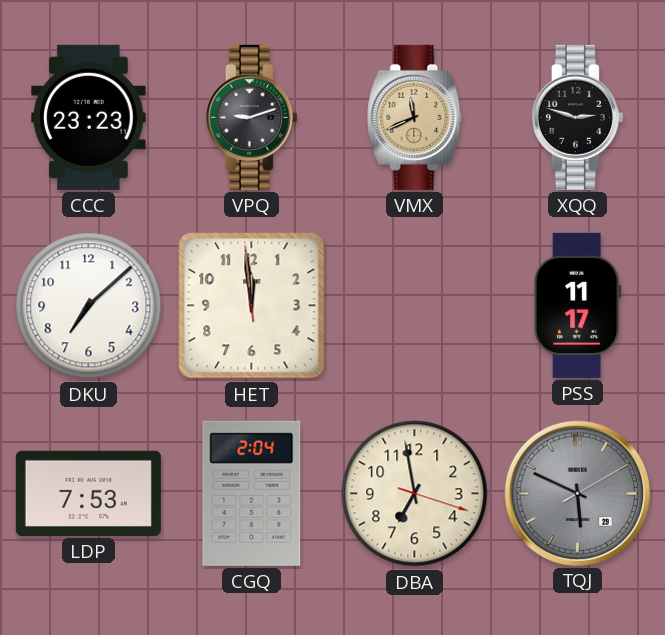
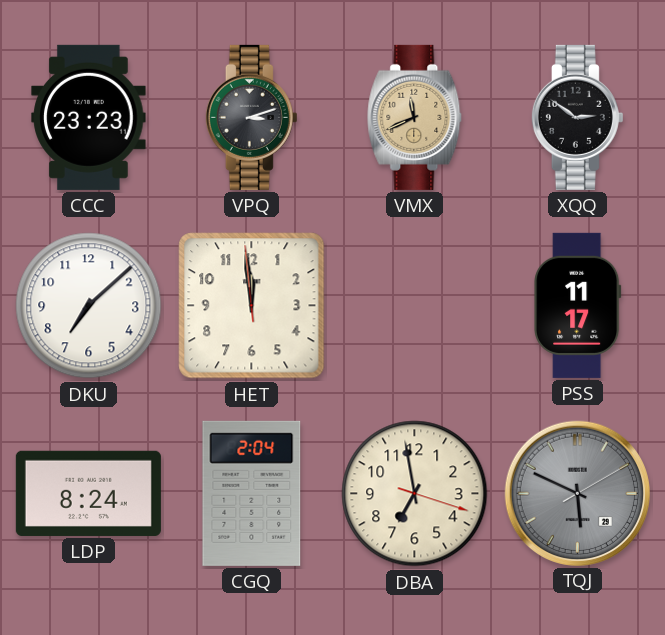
VPQ: 9:12 -> 3:12 (251, 117)
XQQ: 2:48 -> 2:51 (577, 117)
LDP: 7:53 -> 8:24 (88, 493)
